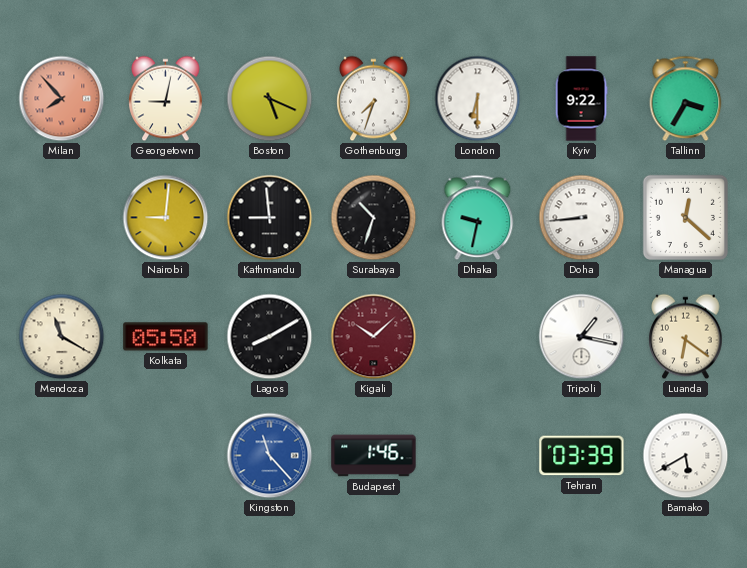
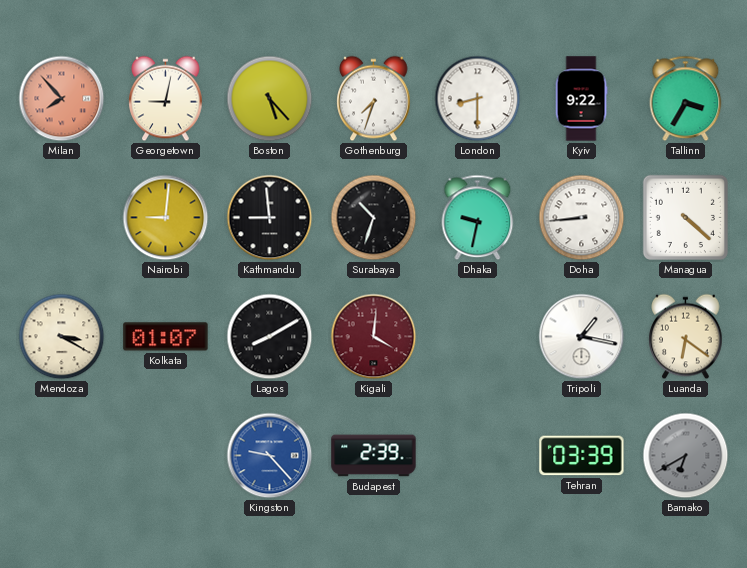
Boston: 5:19 -> 5:23 (270, 99)
London: 6:30 -> 8:30 (478, 99)
Managua: 12:22 -> 4:22 (685, 217)
Mendoza: 11:20 -> 3:20 (62, 337)
Kolkata: 05:50 -> 01:07 (166, 337)
Kigali: 10:08 -> 4:01 (374, 337)
Kingston: 11:23 -> 9:23 (270, 456)
Budapest: 1:46 -> 2:39 (374, 456)
Bamako: 5:40 -> 6:40 (686, 456)
Bamako dial: white -> grey (686, 456)
